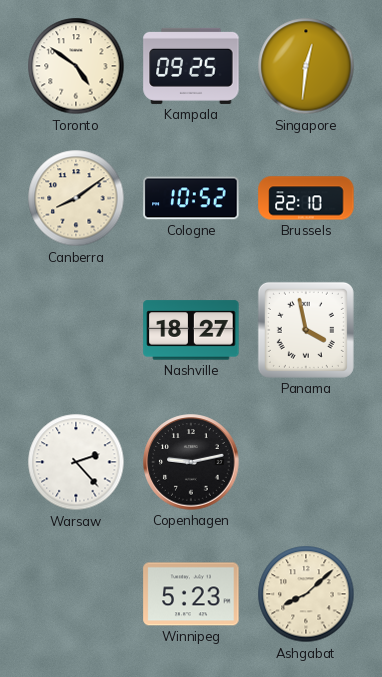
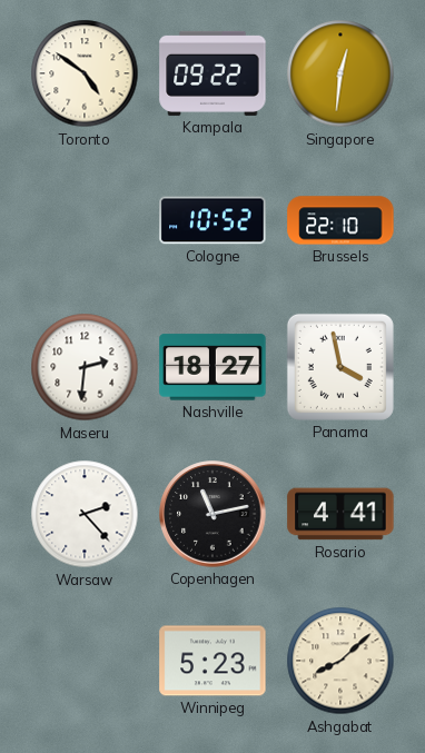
Kampala: 09:25 -> 09:22 (212, 73)
Canberra: 8:09 -> none (76, 198)
Maseru: none -> 2:31 (85, 367)
Copenhagen: 9:13 -> 11:13 (212, 514)
Rosario: none -> 4:41 (340, 514)
